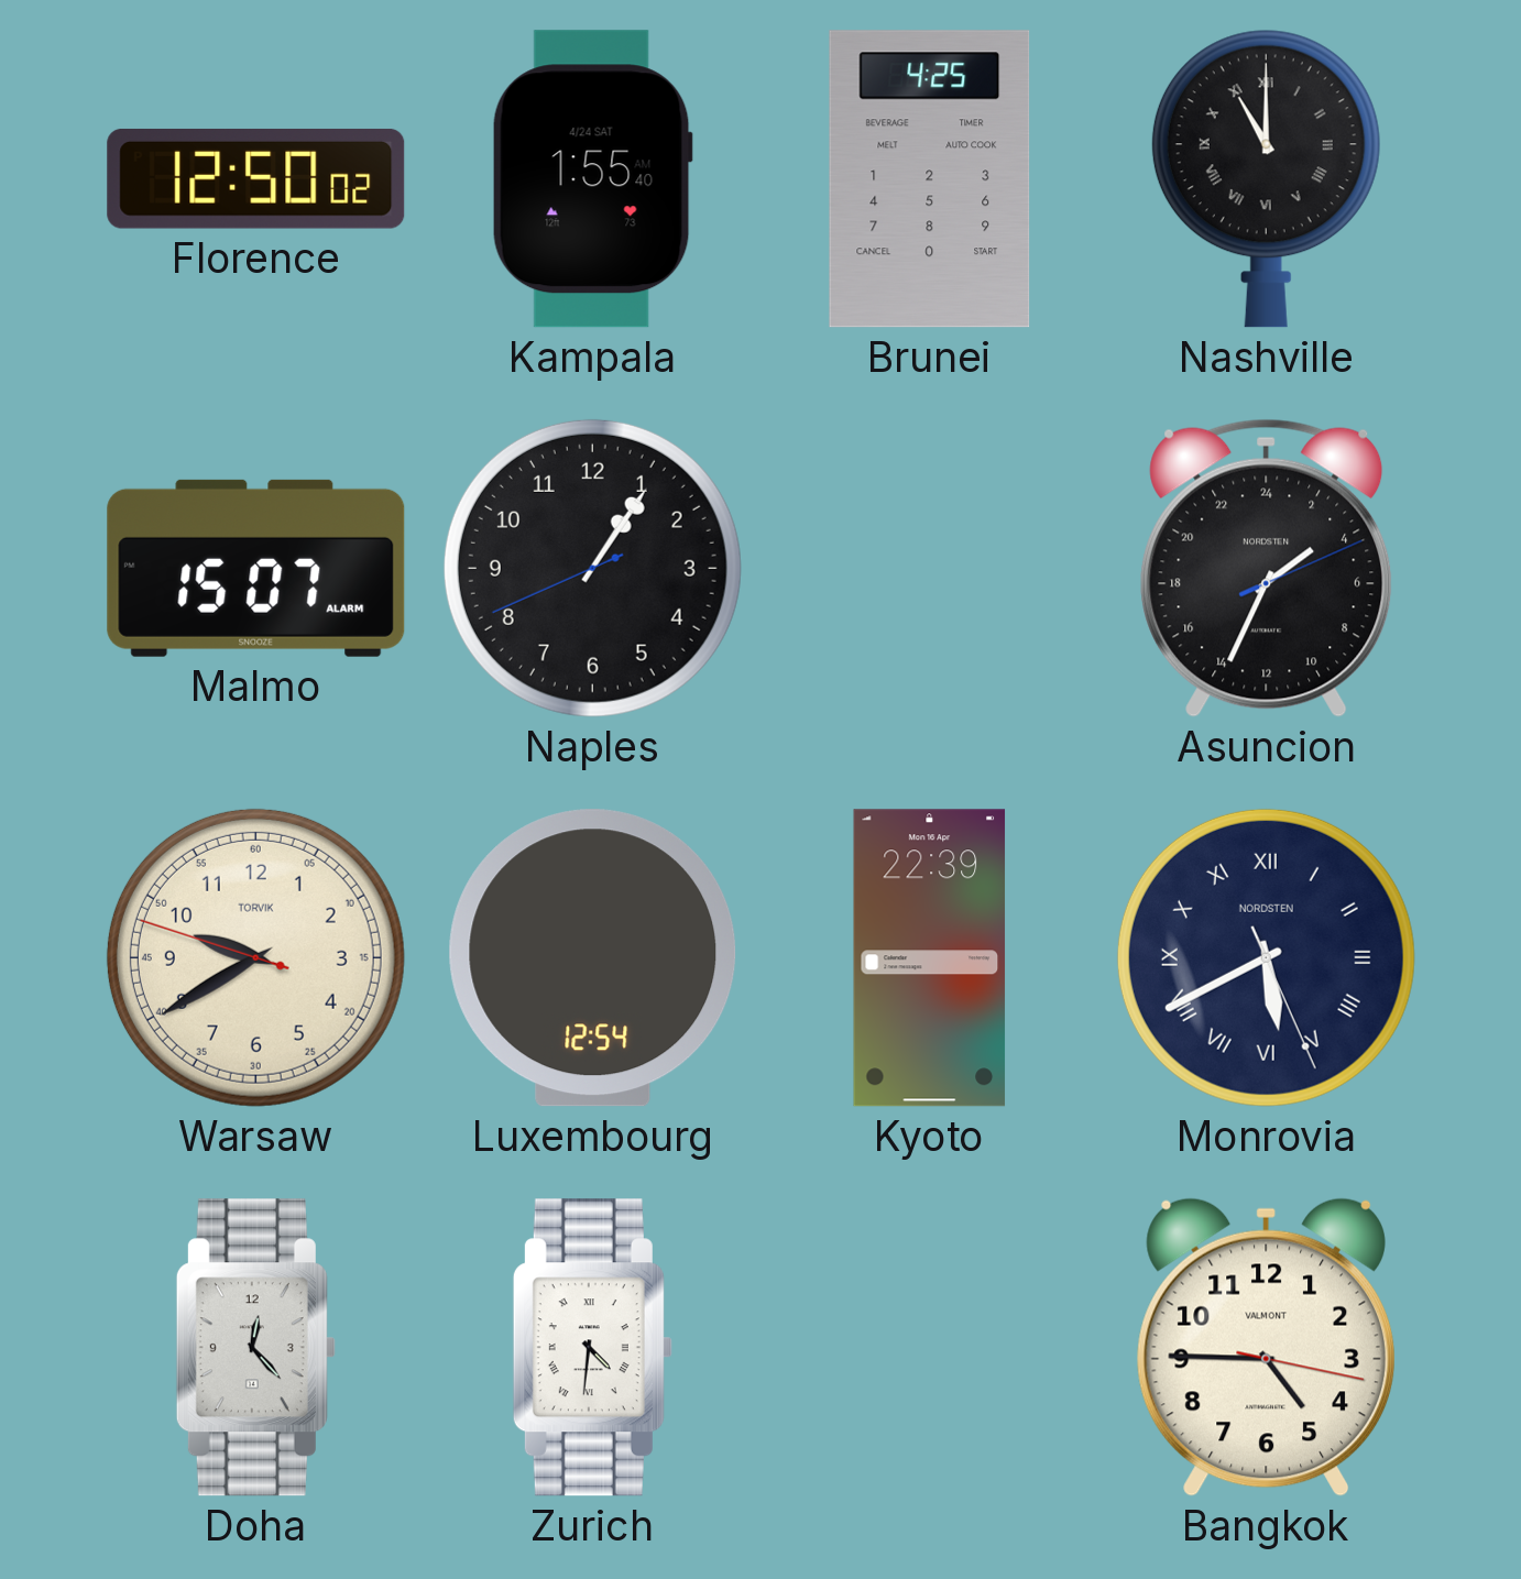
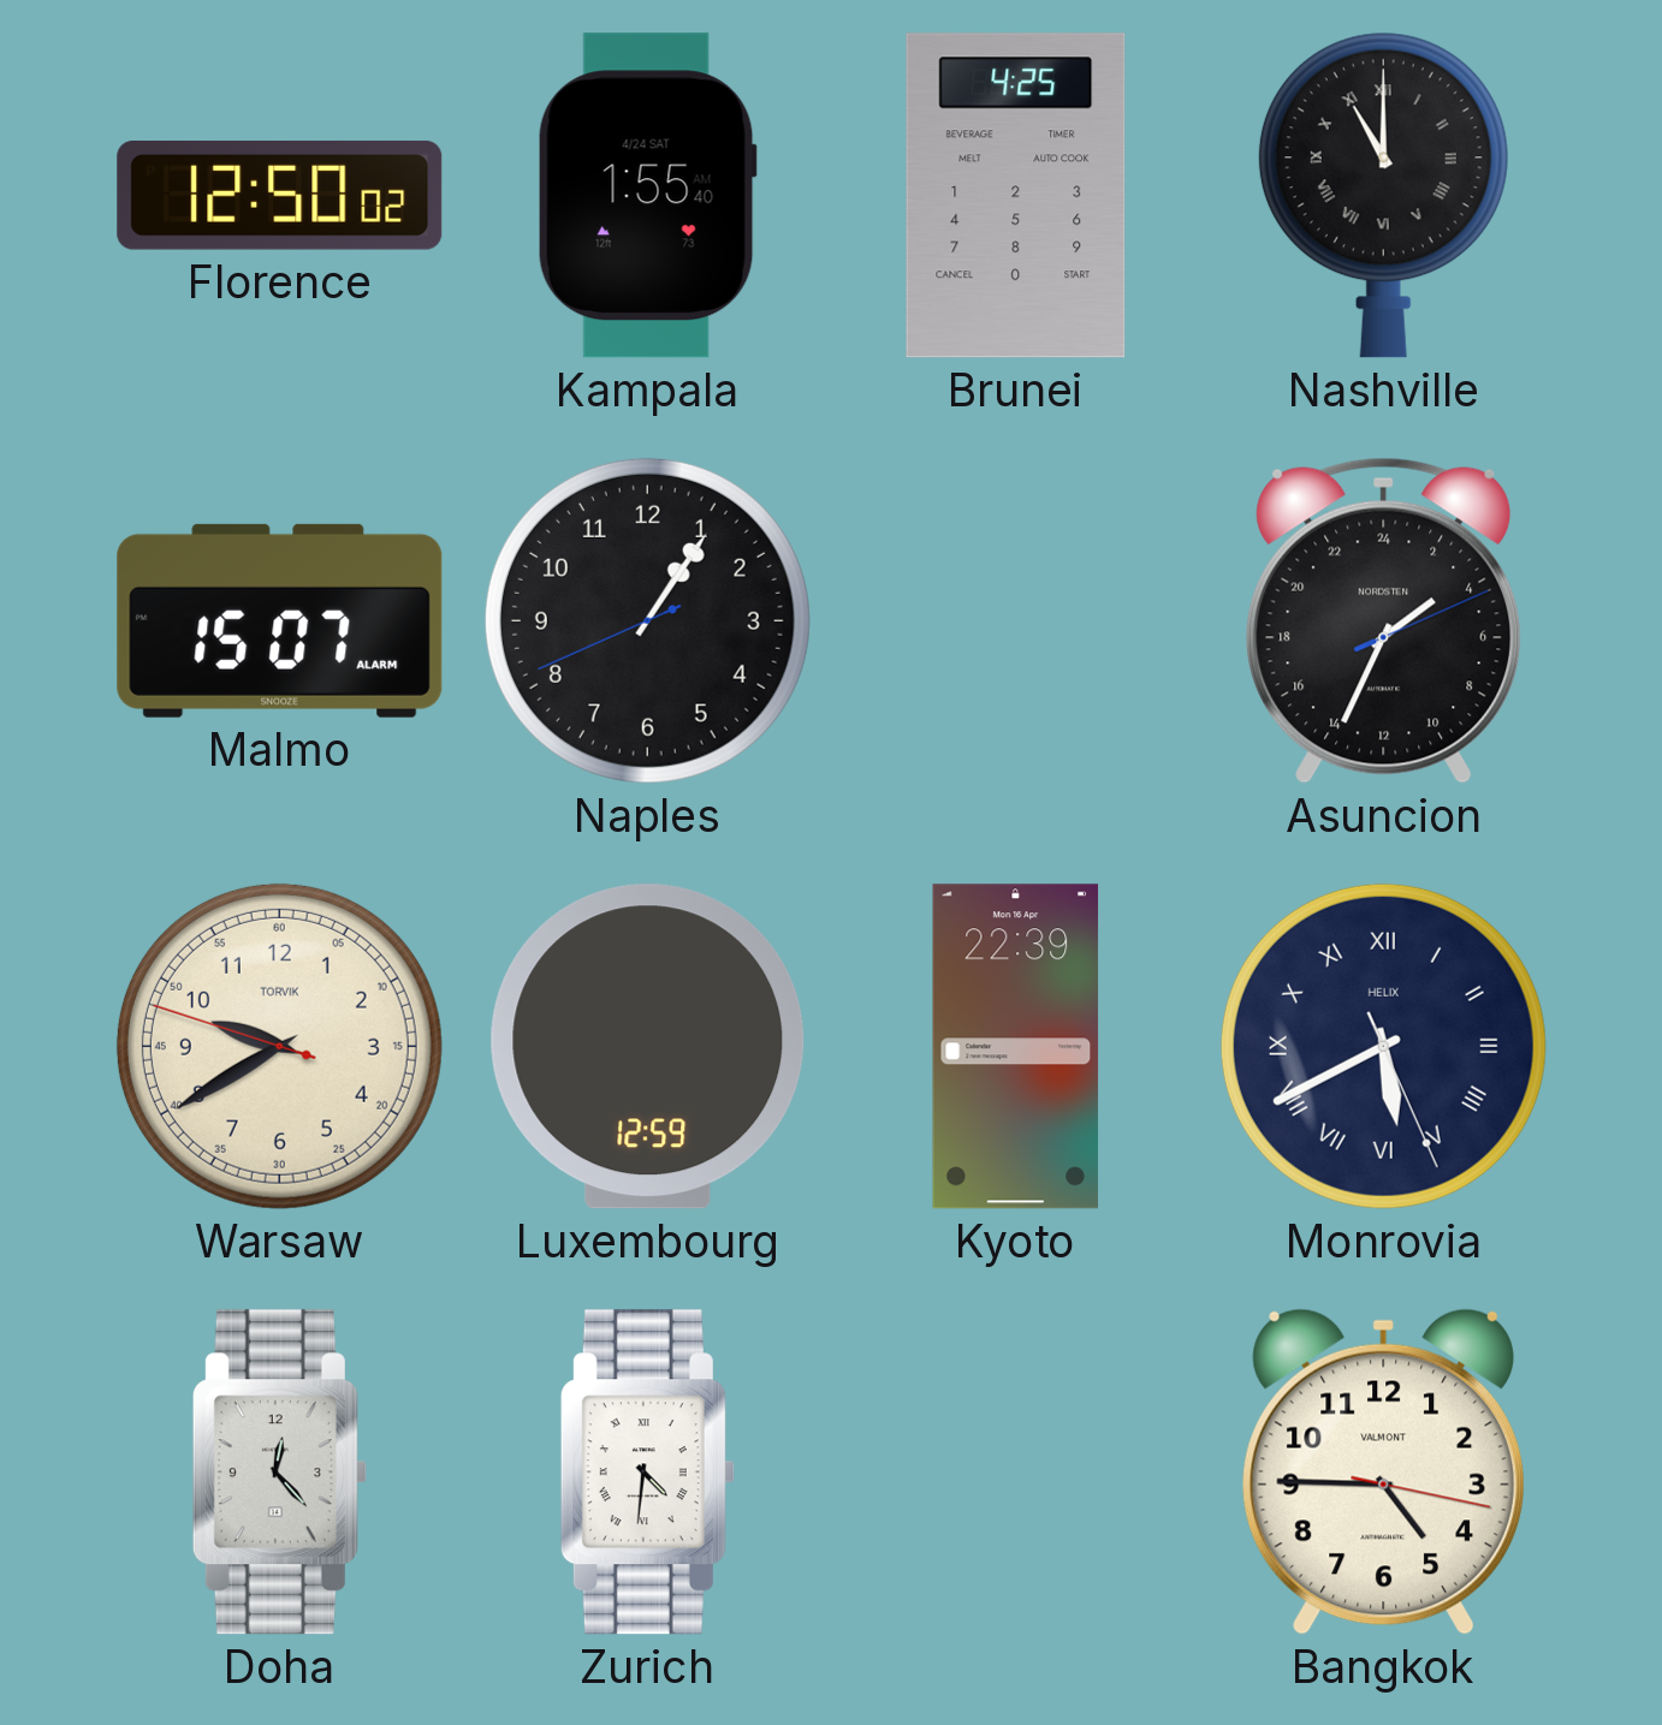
Luxembourg: 12:54 -> 12:59 (648, 1047)
Monrovia brand: NORDSTEN -> HELIX (1383, 1046)
